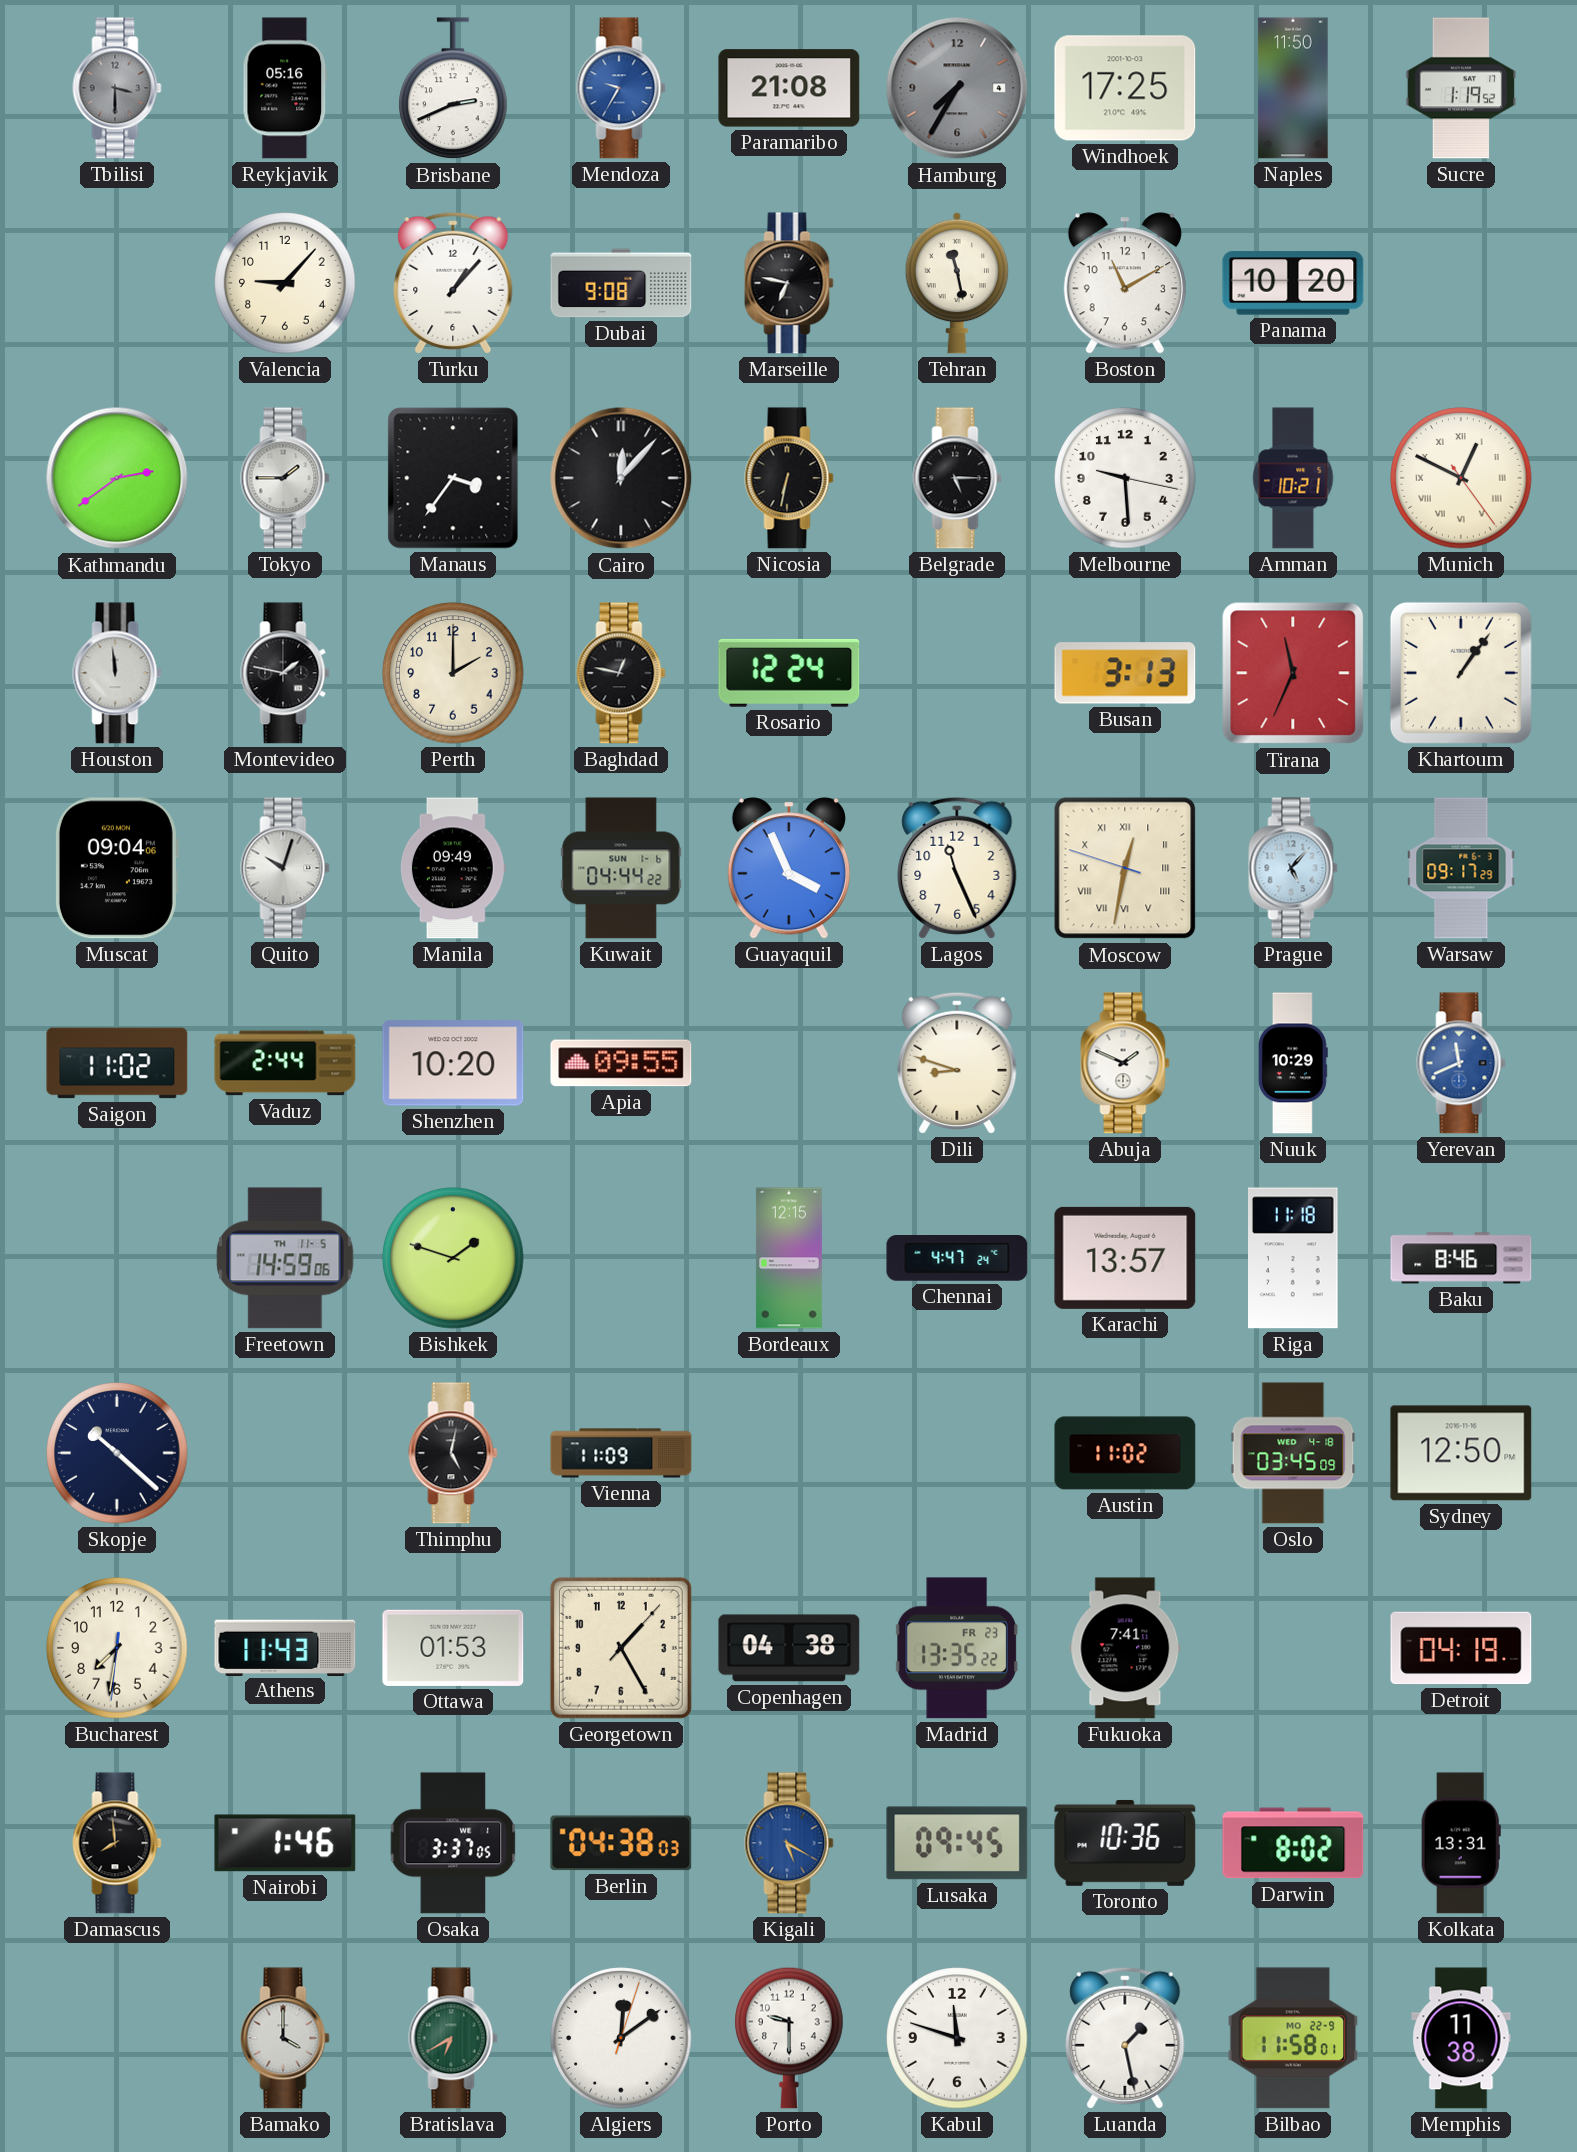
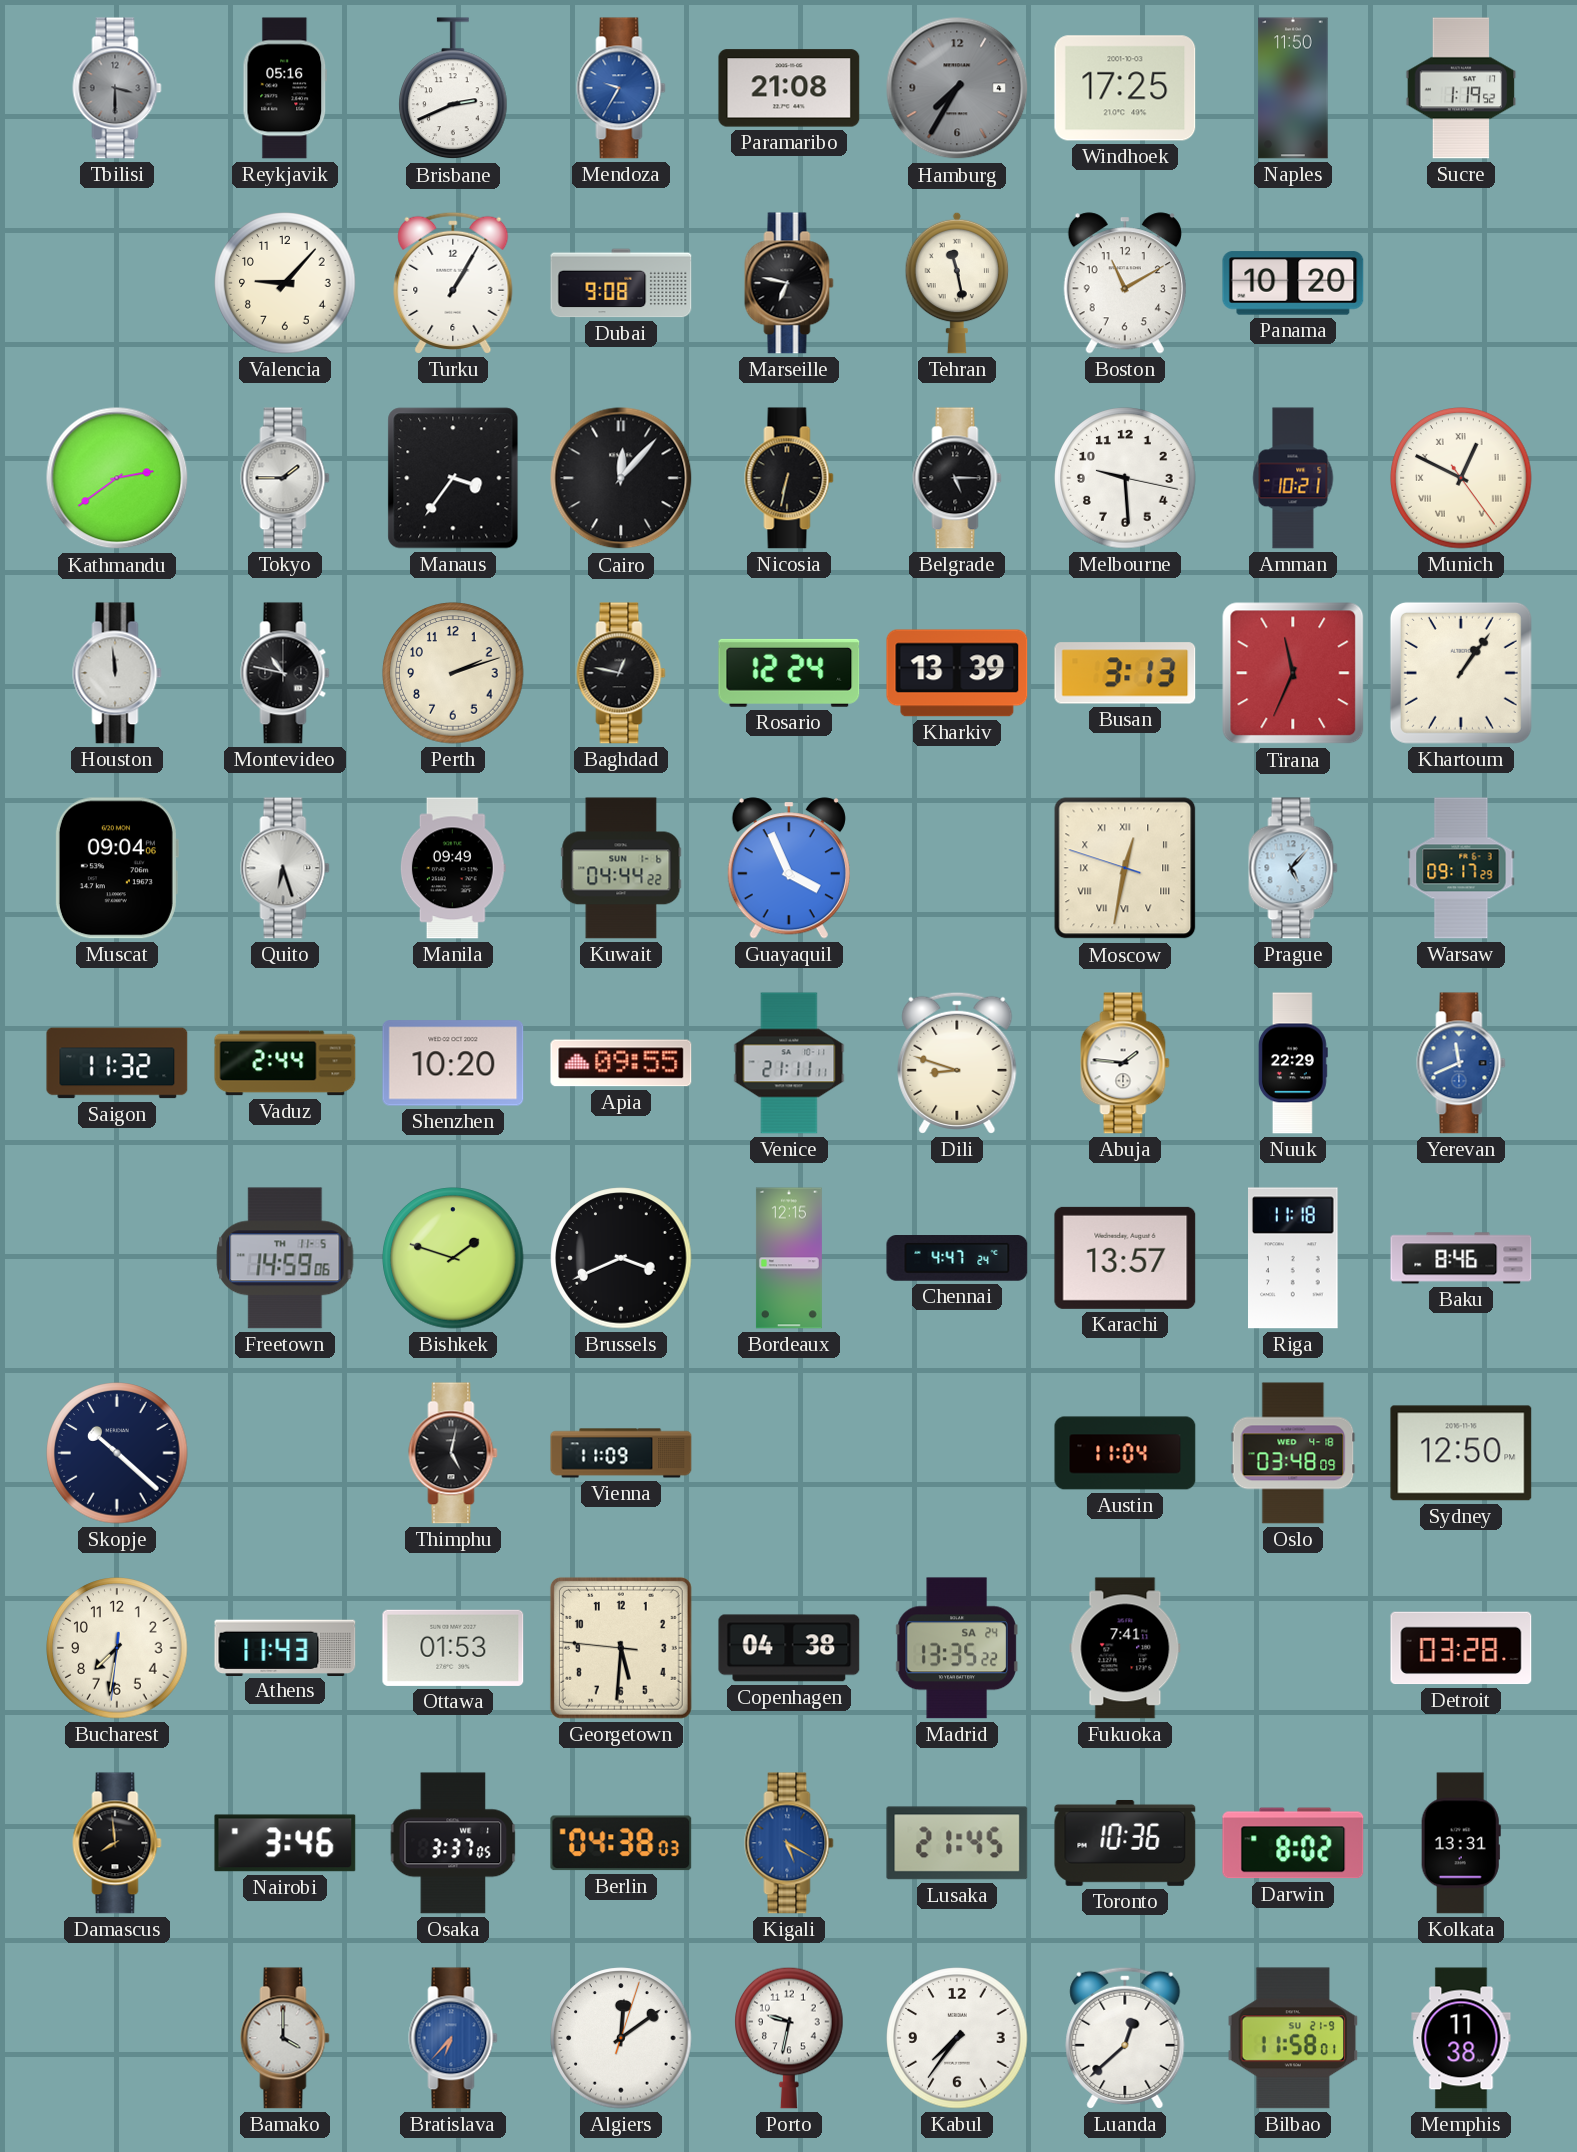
Turku: 1:07 -> 1:05 (453, 283)
Montevideo: 1:47 -> 10:47 (285, 673)
Perth: 2:00 -> 2:12 (453, 673)
Kharkiv: none -> 13:39 (957, 673)
Quito: 10:03 -> 6:27 (285, 868)
Lagos: 11:26 -> none (957, 868)
Saigon: 11:02 -> 11:32 (117, 1063)
Venice: none -> 21:11 (789, 1063)
Abuja: 1:49 -> 1:46 (1125, 1063)
Nuuk: 10:29 -> 22:29 (1293, 1063)
Brussels: none -> 3:41 (621, 1258)
Austin: 11:02 -> 11:04 (1125, 1453)
Oslo: 03:45 -> 03:48 (1293, 1453)
Georgetown: 1:25 -> 5:30 (621, 1648)
Madrid date: FR 23 -> SA 24 (957, 1648)
Detroit: 04:19 -> 03:28 (1461, 1648)
Nairobi: 1:46 -> 3:46 (285, 1843)
Lusaka: 09:45 -> 21:45 (957, 1843)
Bratislava: 6:40 -> 6:37 (453, 2038)
Bratislava dial: green -> blue (453, 2038)
Porto: 9:30 -> 9:32 (789, 2038)
Kabul: 11:48 -> 7:36 (957, 2038)
Luanda: 1:28 -> 12:38 (1125, 2038)
Bilbao date: MO 22-9 -> SU 21-9 (1293, 2038)
